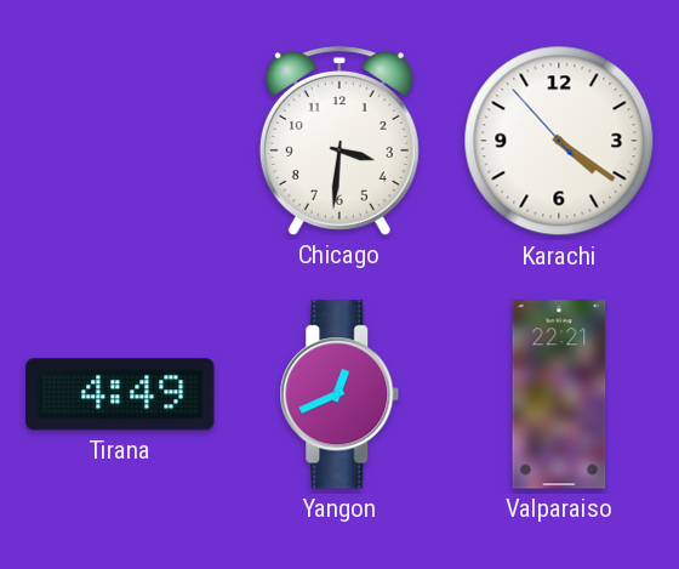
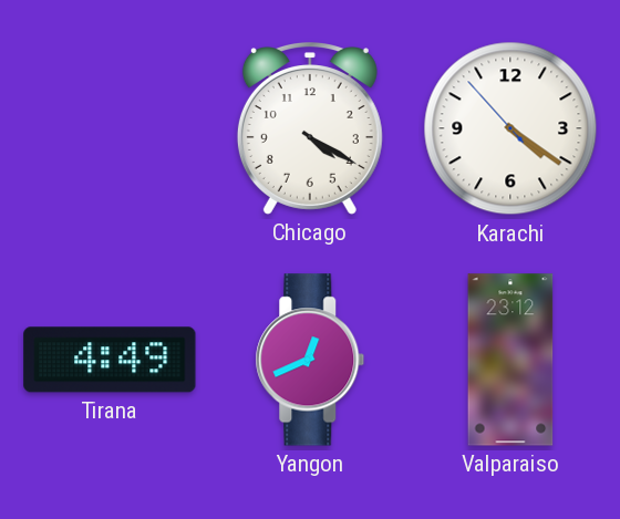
Chicago: 3:31 -> 4:20 (310, 129)
Valparaiso: 22:21 -> 23:12 (510, 360)
